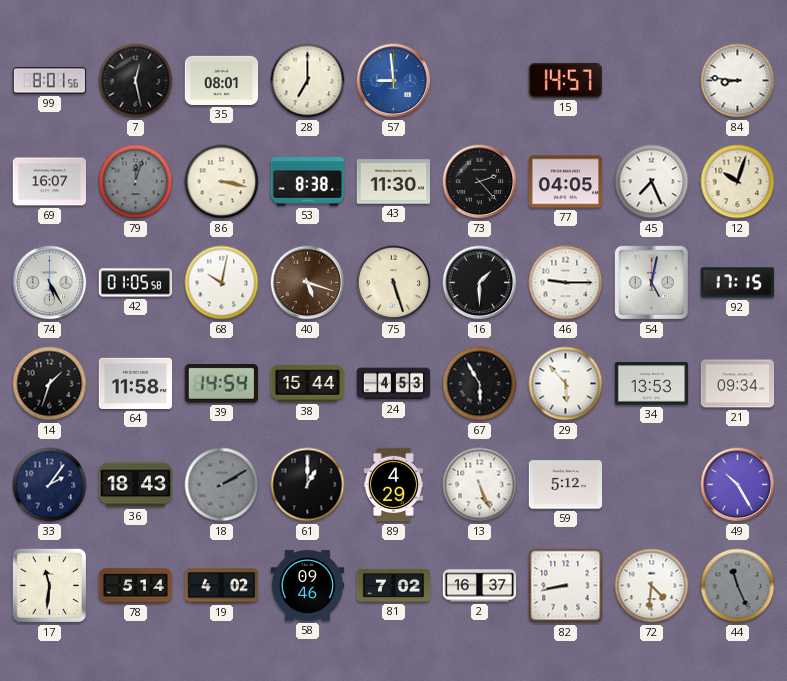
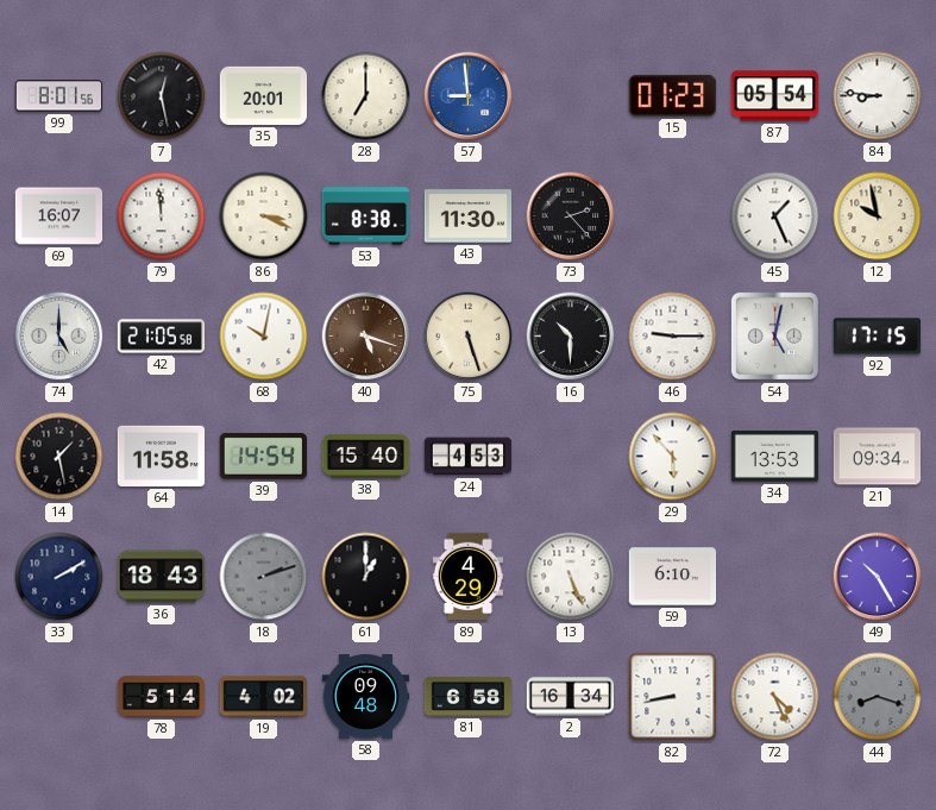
35: 08:01 -> 20:01 (264, 95)
15: 14:57 -> 01:23 (672, 95)
87: none -> 05:54 (775, 96)
79: 12:03 -> 11:59 (162, 216)
79 dial: grey -> white (162, 216)
86: 3:17 -> 3:19 (264, 216)
77: 04:05 -> none (566, 182)
45: 7:26 -> 1:26 (775, 216)
12: 10:03 -> 9:58 (878, 216)
74: 5:25 -> 5:00 (59, 337)
42: 01:05 -> 21:05 (162, 337)
16: 1:30 -> 10:30 (571, 337)
14: 1:33 -> 1:28 (59, 457)
38: 15:44 -> 15:40 (366, 457)
67: 5:55 -> none (480, 384)
33: 2:06 -> 2:10 (59, 577)
18: 2:10 -> 2:12 (264, 577)
59: 5:12 -> 6:10 (673, 577)
17: 11:31 -> none (49, 585)
58: 09:46 -> 09:48 (366, 697)
81: 7:02 -> 6:58 (469, 696)
2: 16:37 -> 16:34 (571, 697)
72: 4:31 -> 4:26 (775, 697)
44: 11:26 -> 8:18 (878, 697)
